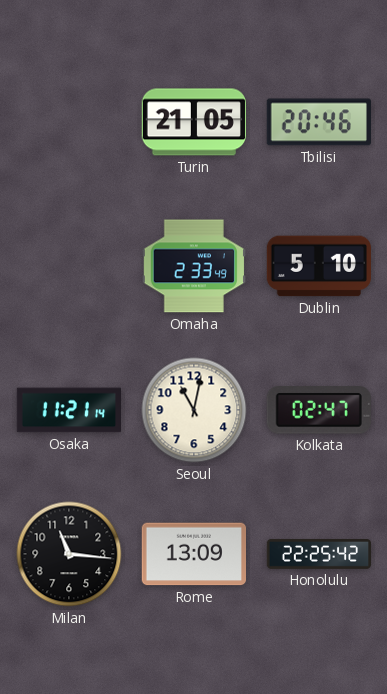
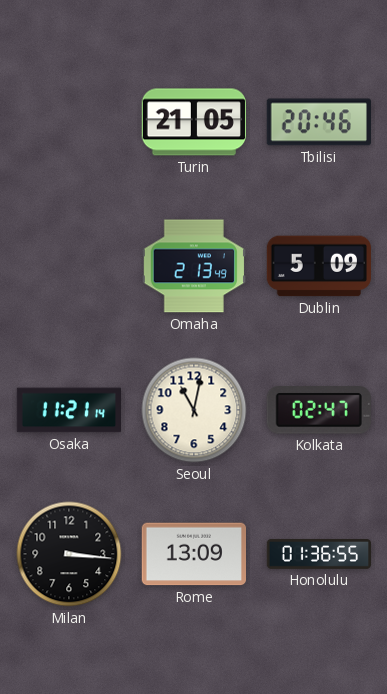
Omaha: 2:33 -> 2:13 (194, 266)
Dublin: 5:10 -> 5:09 (318, 266)
Milan: 11:16 -> 3:16 (69, 554)
Honolulu: 22:25 -> 01:36 (319, 554)
